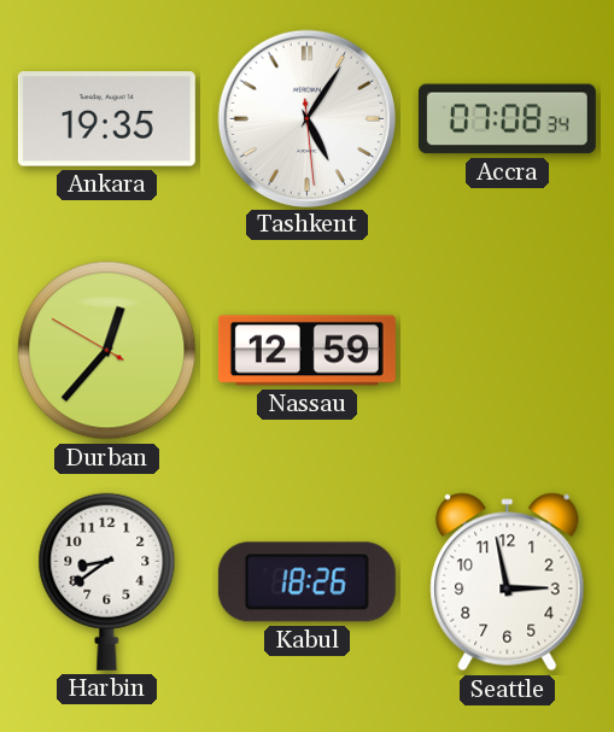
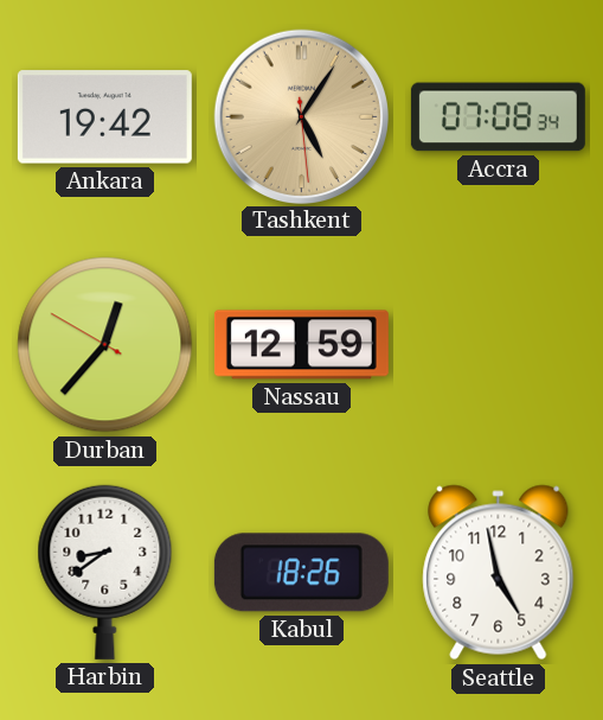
Ankara: 19:35 -> 19:42 (104, 117)
Tashkent dial: white -> champagne (301, 116)
Seattle: 2:58 -> 4:58 (499, 573)
